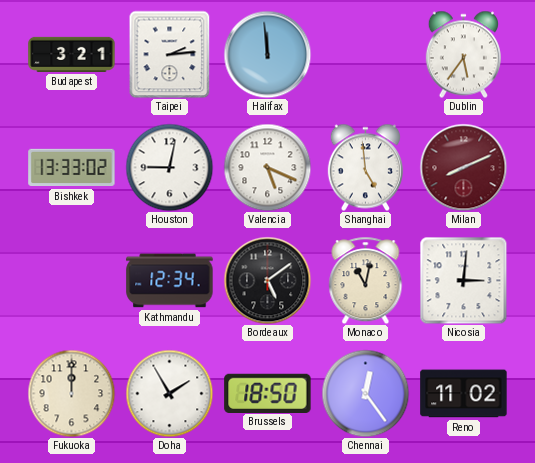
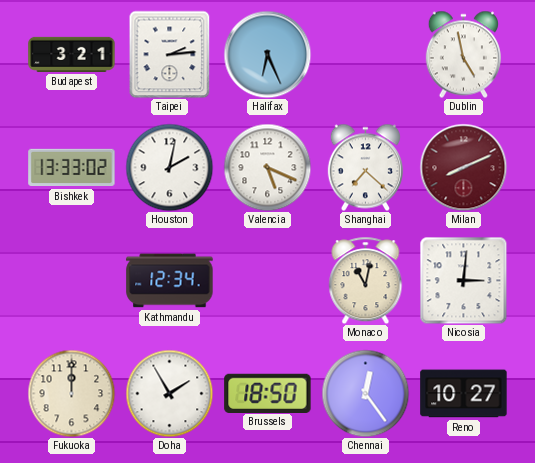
Halifax: 11:59 -> 6:26 (267, 54)
Dublin: 5:36 -> 4:58 (463, 54)
Houston: 9:02 -> 2:02 (169, 167)
Shanghai: 4:59 -> 7:22 (365, 167)
Bordeaux: 5:09 -> none (267, 280)
Reno: 11:02 -> 10:27 (464, 394)
